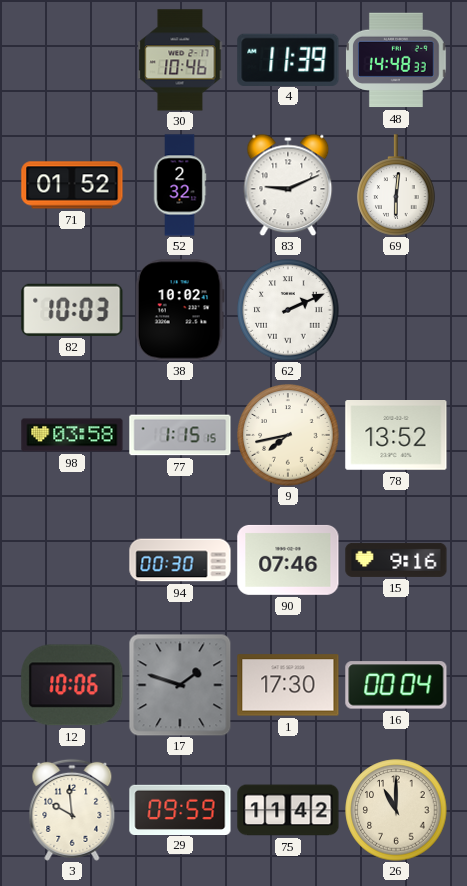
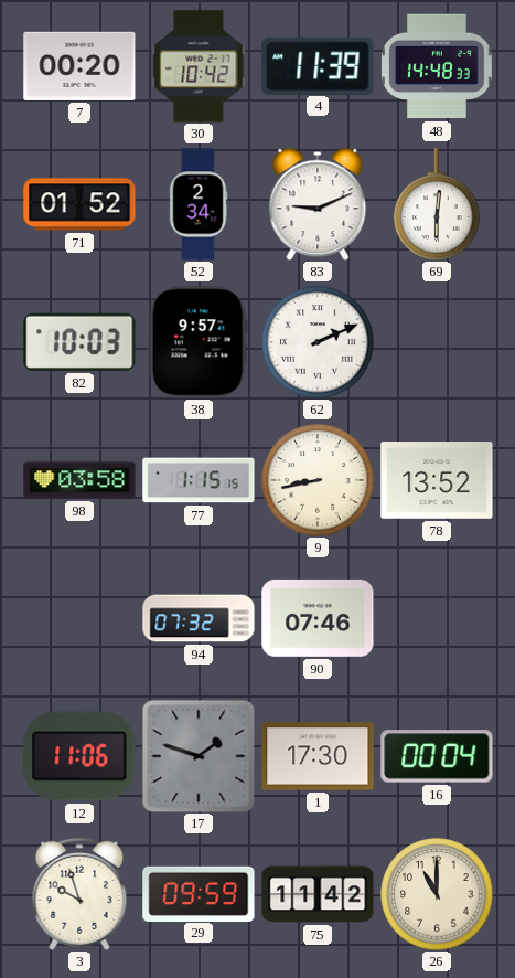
7: none -> 00:20 (79, 66)
30: 10:46 -> 10:42 (199, 66)
52: 2:32 -> 2:34 (199, 204)
38: 10:02 -> 9:57 (199, 342)
9: 7:43 -> 8:43 (318, 480)
94: 00:30 -> 07:32 (199, 618)
15: 9:16 -> none (396, 560)
12: 10:06 -> 11:06 (79, 756)
3: 9:59 -> 9:57 (79, 894)
